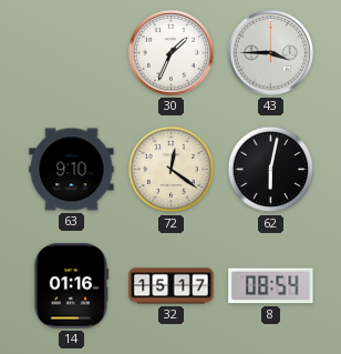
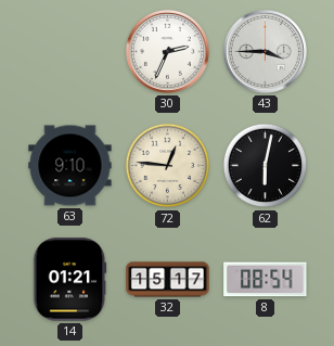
30: 1:34 -> 2:34 (167, 51)
72: 12:21 -> 12:46 (168, 166)
14: 01:16 -> 01:21 (70, 280)
